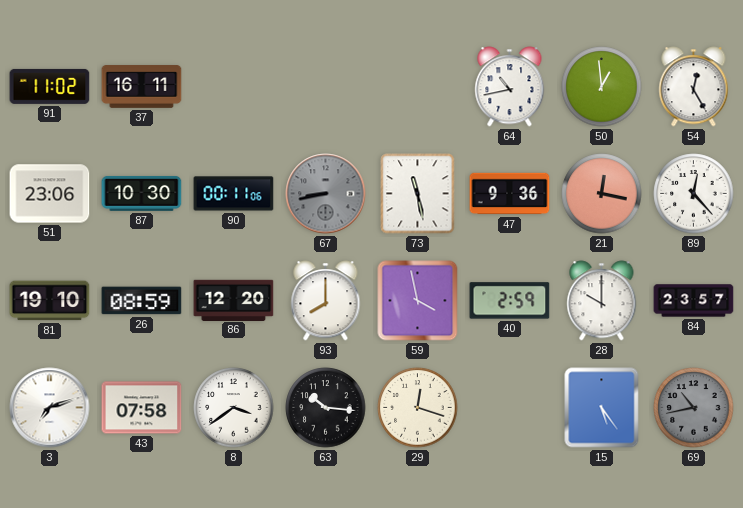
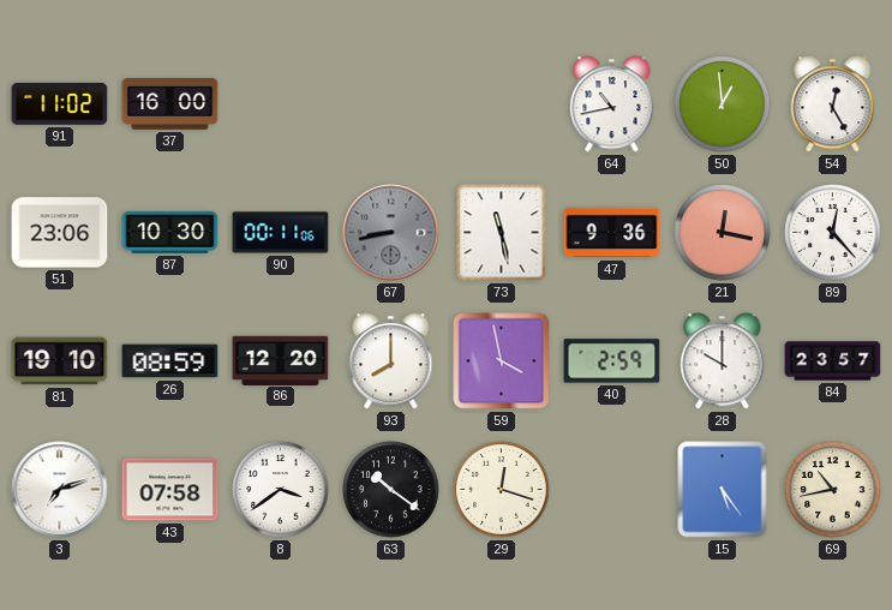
37: 16:11 -> 16:00 (170, 104)
63: 10:16 -> 10:21 (391, 490)
69 dial: grey -> cream (833, 490)
